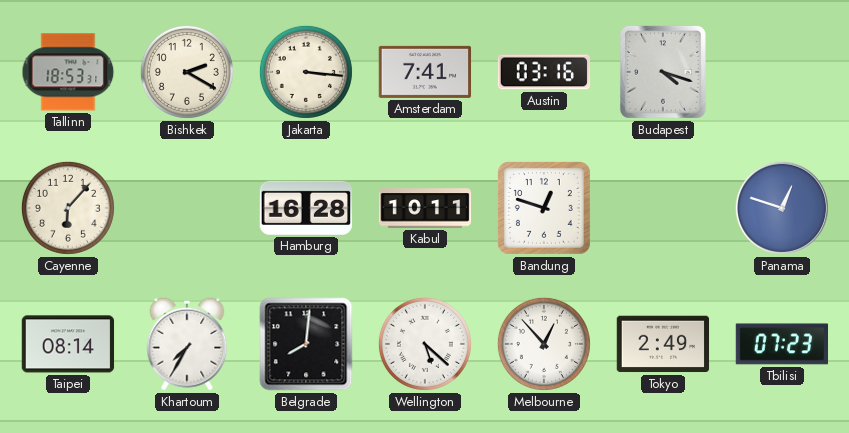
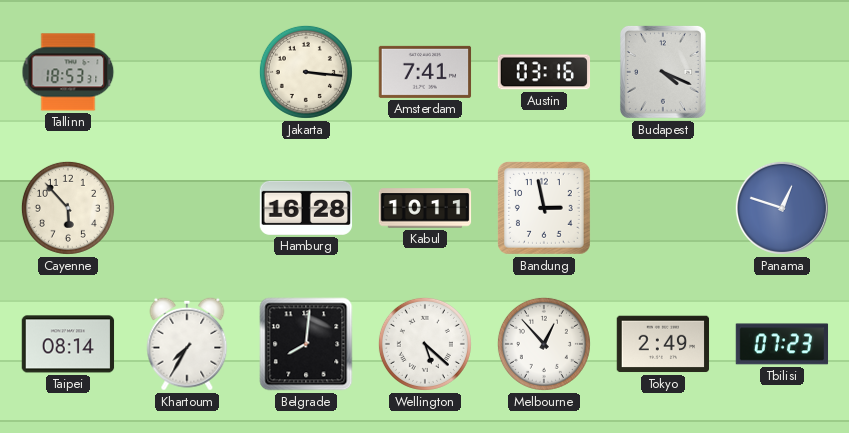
Bishkek: 2:20 -> none (187, 72)
Budapest: 4:18 -> 4:19 (663, 72)
Cayenne: 6:07 -> 5:53 (68, 208)
Bandung: 12:48 -> 2:58 (544, 208)
